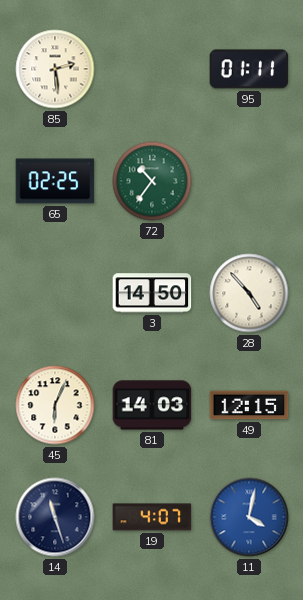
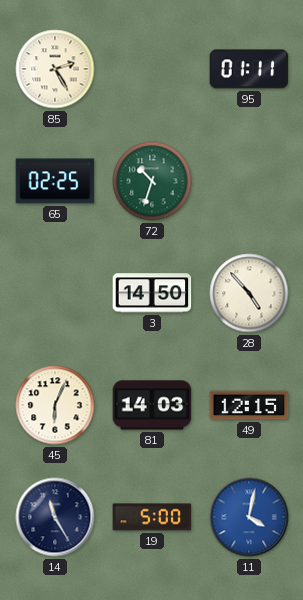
85: 2:29 -> 2:25 (55, 69)
72: 10:36 -> 10:33 (152, 181)
14: 11:27 -> 11:25 (55, 517)
19: 4:07 -> 5:00 (152, 517)
